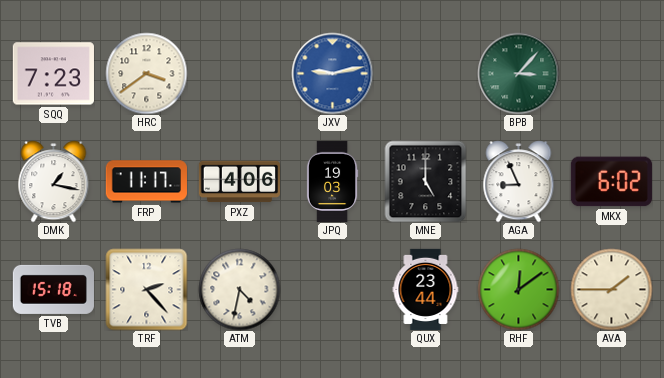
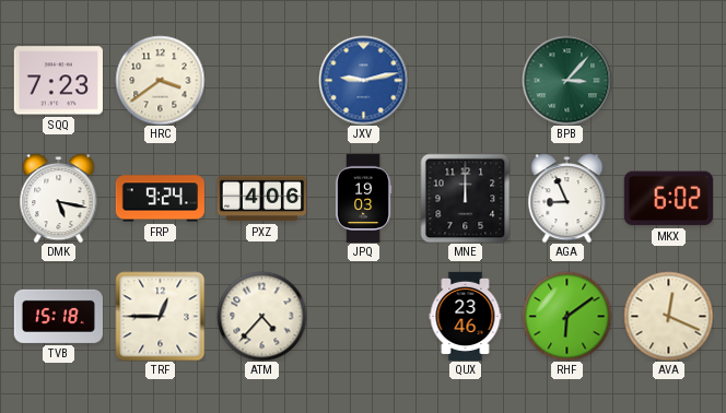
DMK: 1:17 -> 5:17 (59, 198)
FRP: 11:17 -> 9:24 (160, 199)
MNE: 5:00 -> 12:00 (465, 198)
TRF: 2:23 -> 12:45 (160, 316)
ATM: 4:32 -> 4:37 (261, 316)
QUX: 23:44 -> 23:46 (466, 316)
RHF: 12:09 -> 6:09 (566, 316)
AVA: 1:45 -> 12:19 (668, 316)
